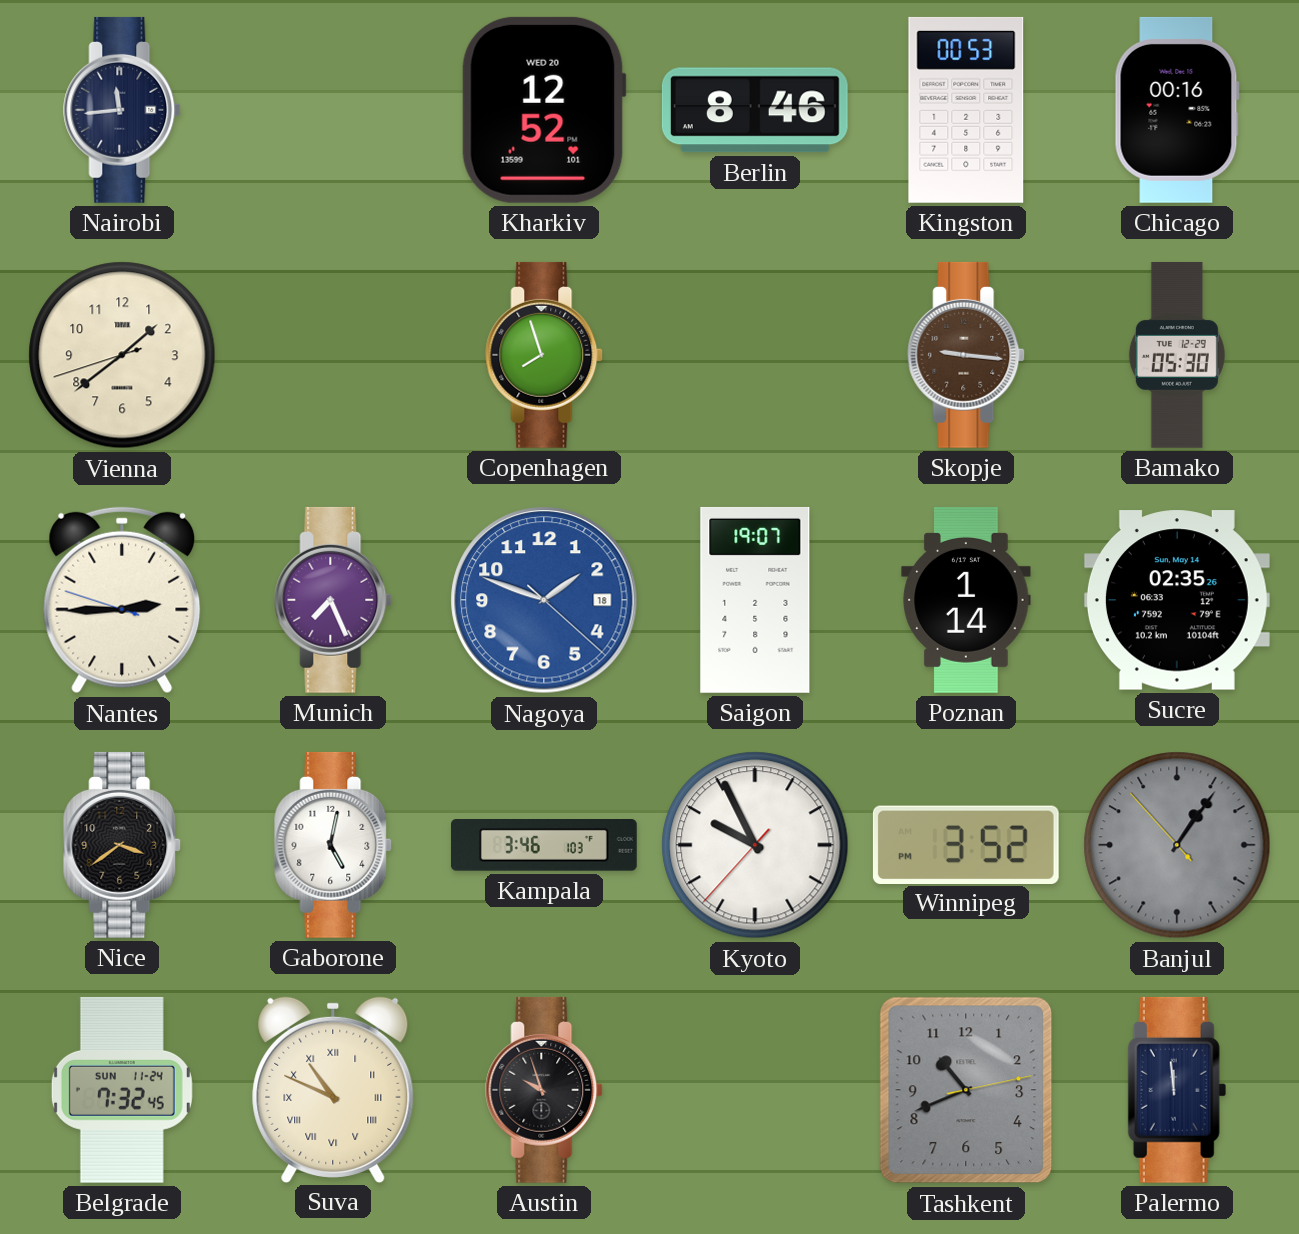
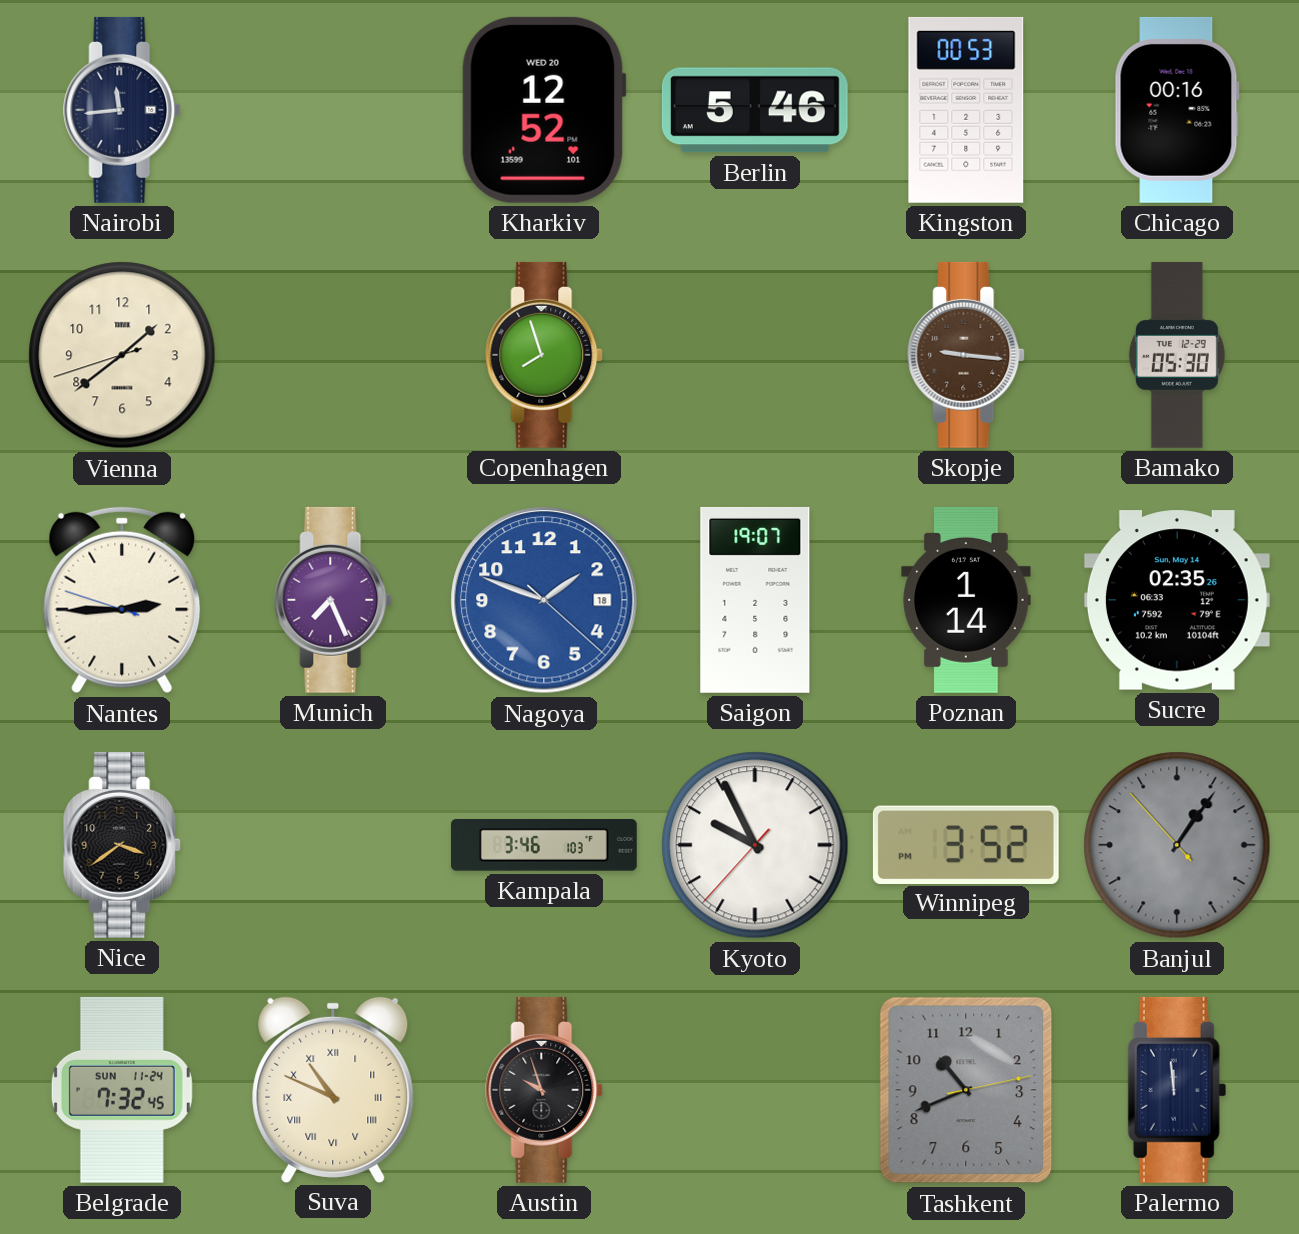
Berlin: 8:46 -> 5:46 (755, 110)
Gaborone: 5:02 -> none (334, 845)
